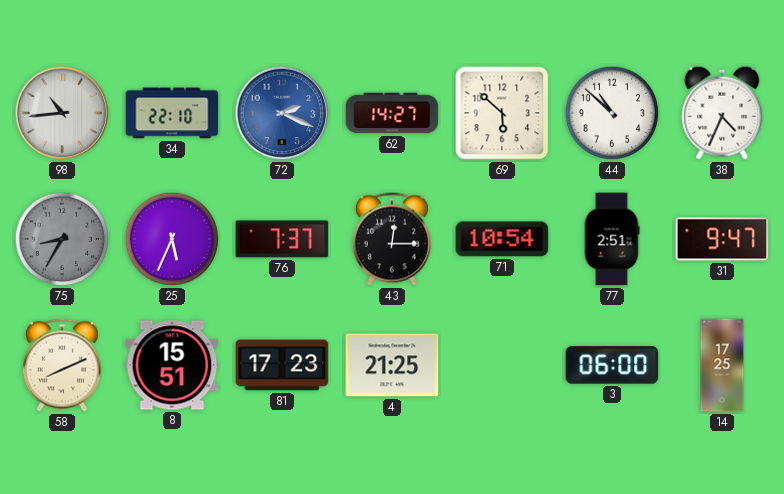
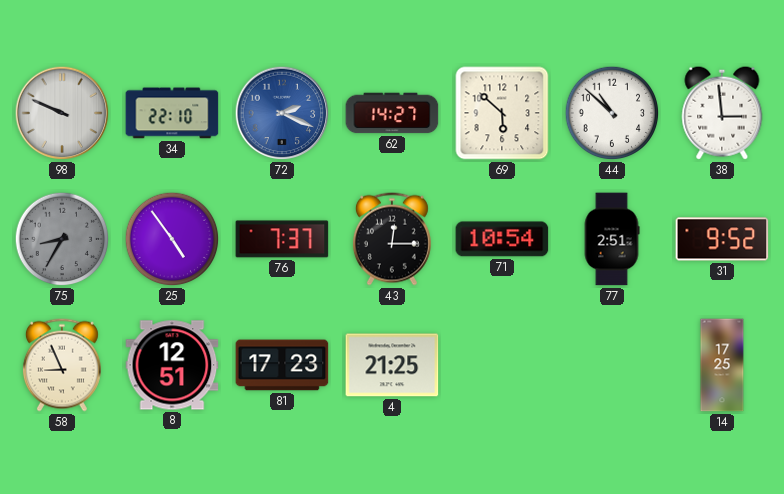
98: 10:44 -> 9:49 (62, 113)
38: 4:34 -> 2:59 (722, 113)
25: 5:34 -> 4:54 (172, 239)
31: 9:47 -> 9:52 (722, 239)
58: 8:11 -> 8:56 (62, 365)
8: 15:51 -> 12:51 (172, 365)
3: 06:00 -> none (612, 365)
